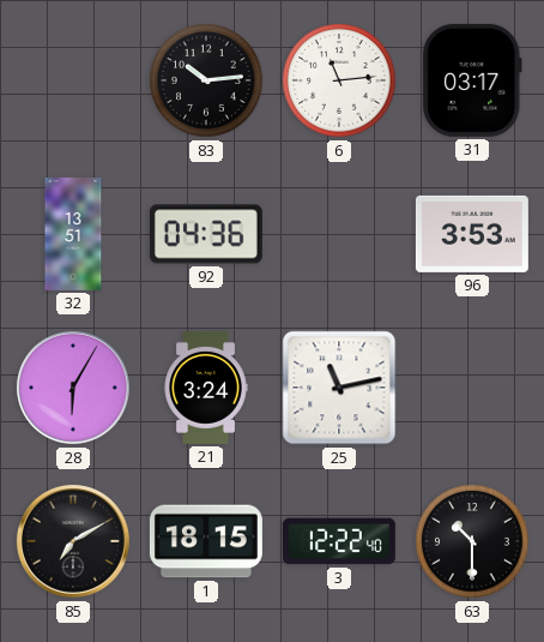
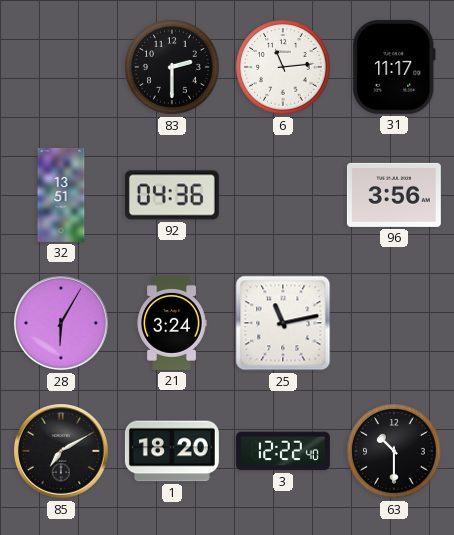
83: 10:14 -> 2:30 (172, 67)
31: 03:17 -> 11:17 (394, 67)
96: 3:53 -> 3:56 (394, 195)
1: 18:15 -> 18:20 (172, 451)
